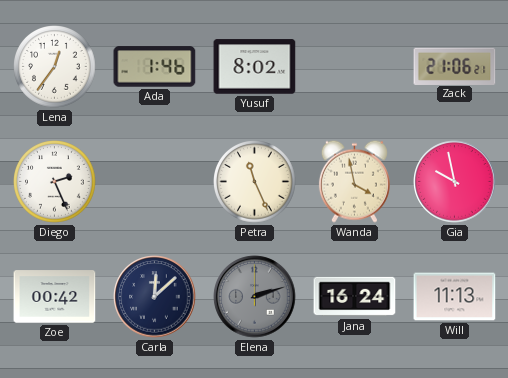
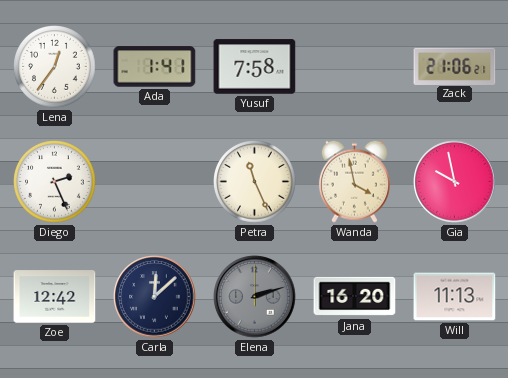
Ada: 1:46 -> 1:41 (155, 67)
Yusuf: 8:02 -> 7:58 (255, 67)
Zoe: 00:42 -> 12:42 (55, 297)
Jana: 16:24 -> 16:20 (355, 297)
